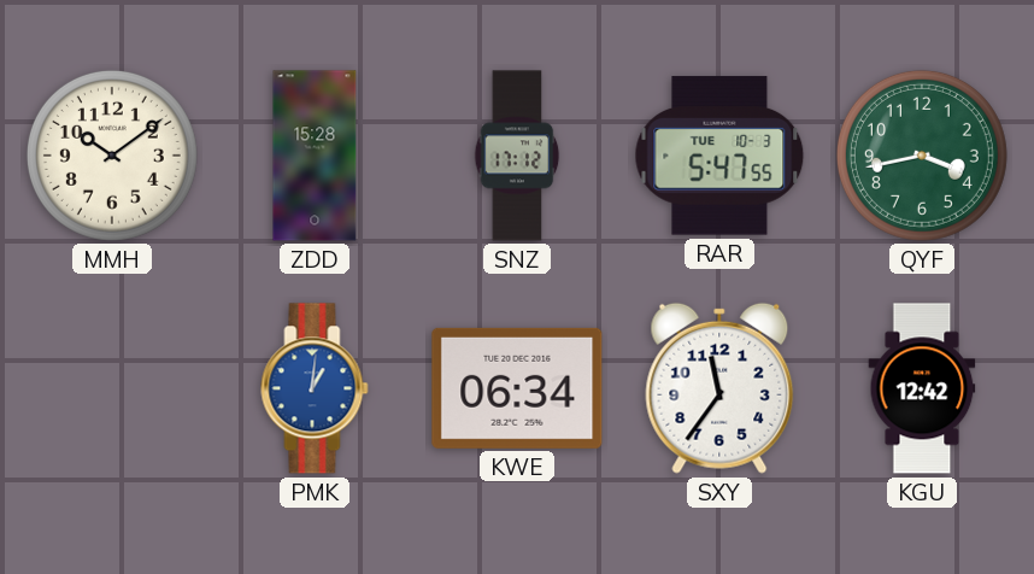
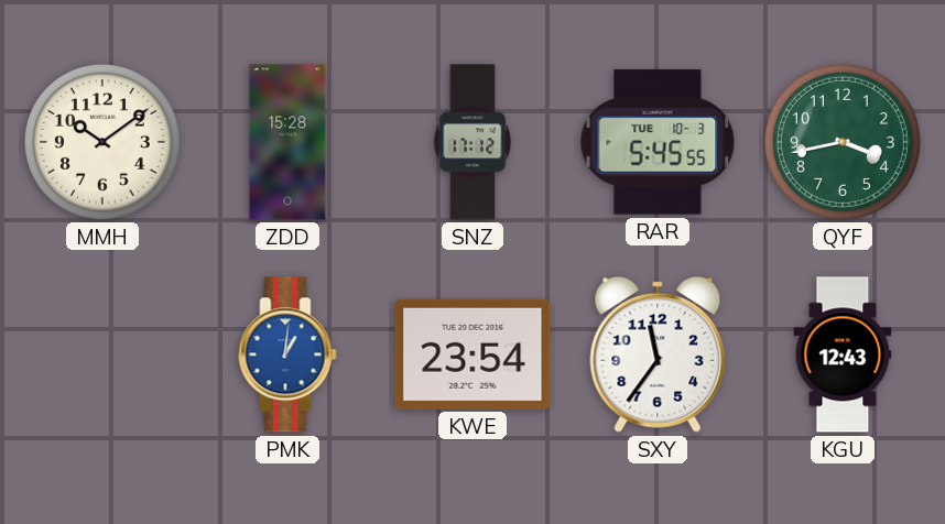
RAR: 5:47 -> 5:45 (658, 142)
KWE: 06:34 -> 23:54 (472, 354)
KGU: 12:42 -> 12:43 (843, 354)
